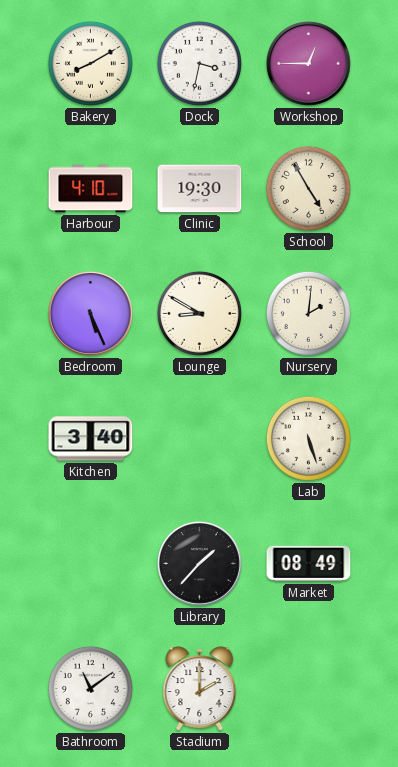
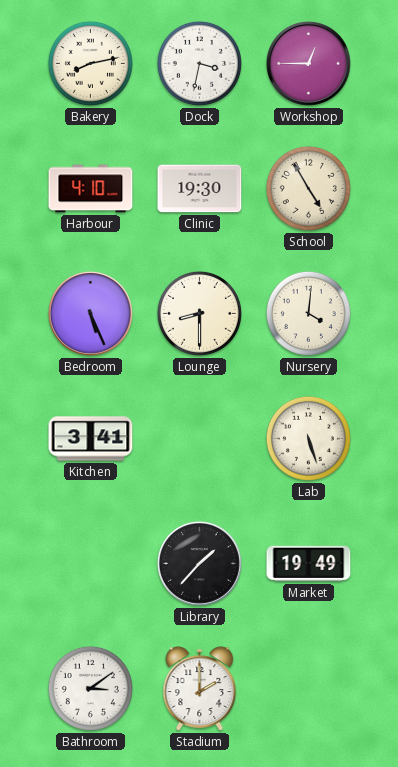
Bakery: 8:10 -> 8:13 (90, 63)
Lounge: 8:50 -> 8:30 (199, 313)
Nursery: 2:01 -> 4:01 (308, 313)
Kitchen: 3:40 -> 3:41 (91, 439)
Market: 08:49 -> 19:49 (309, 564)
Bathroom: 11:09 -> 3:09 (90, 688)
